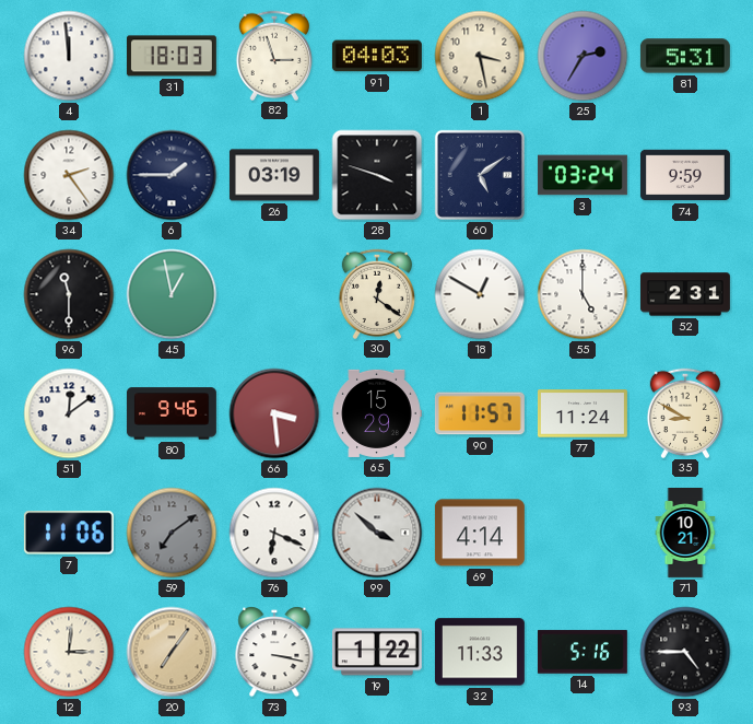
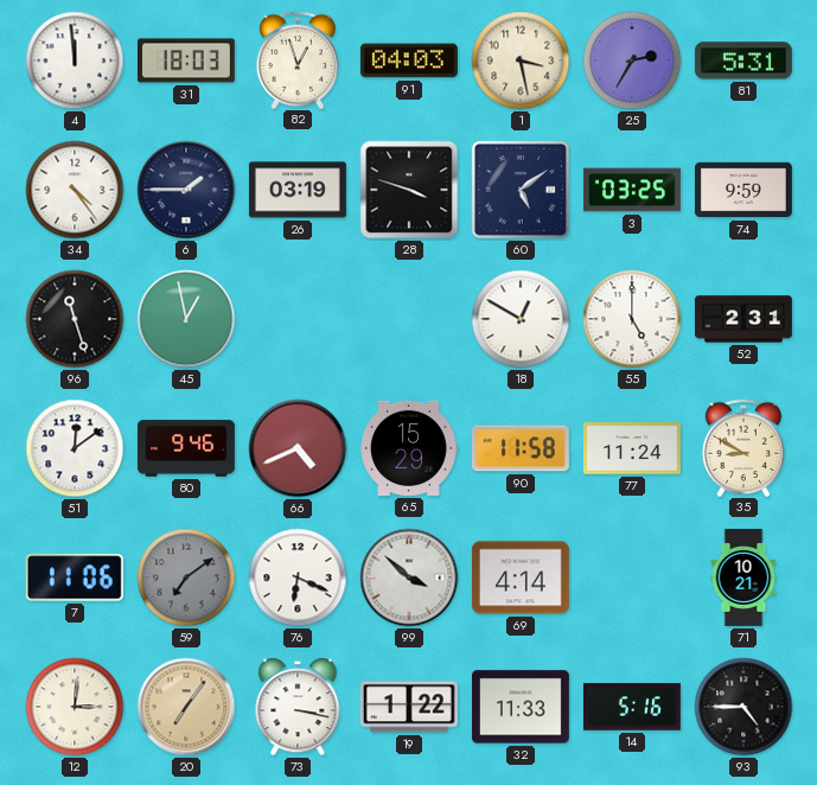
82: 2:57 -> 12:57 (296, 59)
34: 2:24 -> 4:24 (75, 190)
3: 03:24 -> 03:25 (632, 190)
96: 11:30 -> 11:27 (75, 319)
30: 12:21 -> none (376, 293)
66: 3:29 -> 4:41 (298, 448)
90: 11:57 -> 11:58 (521, 448)
